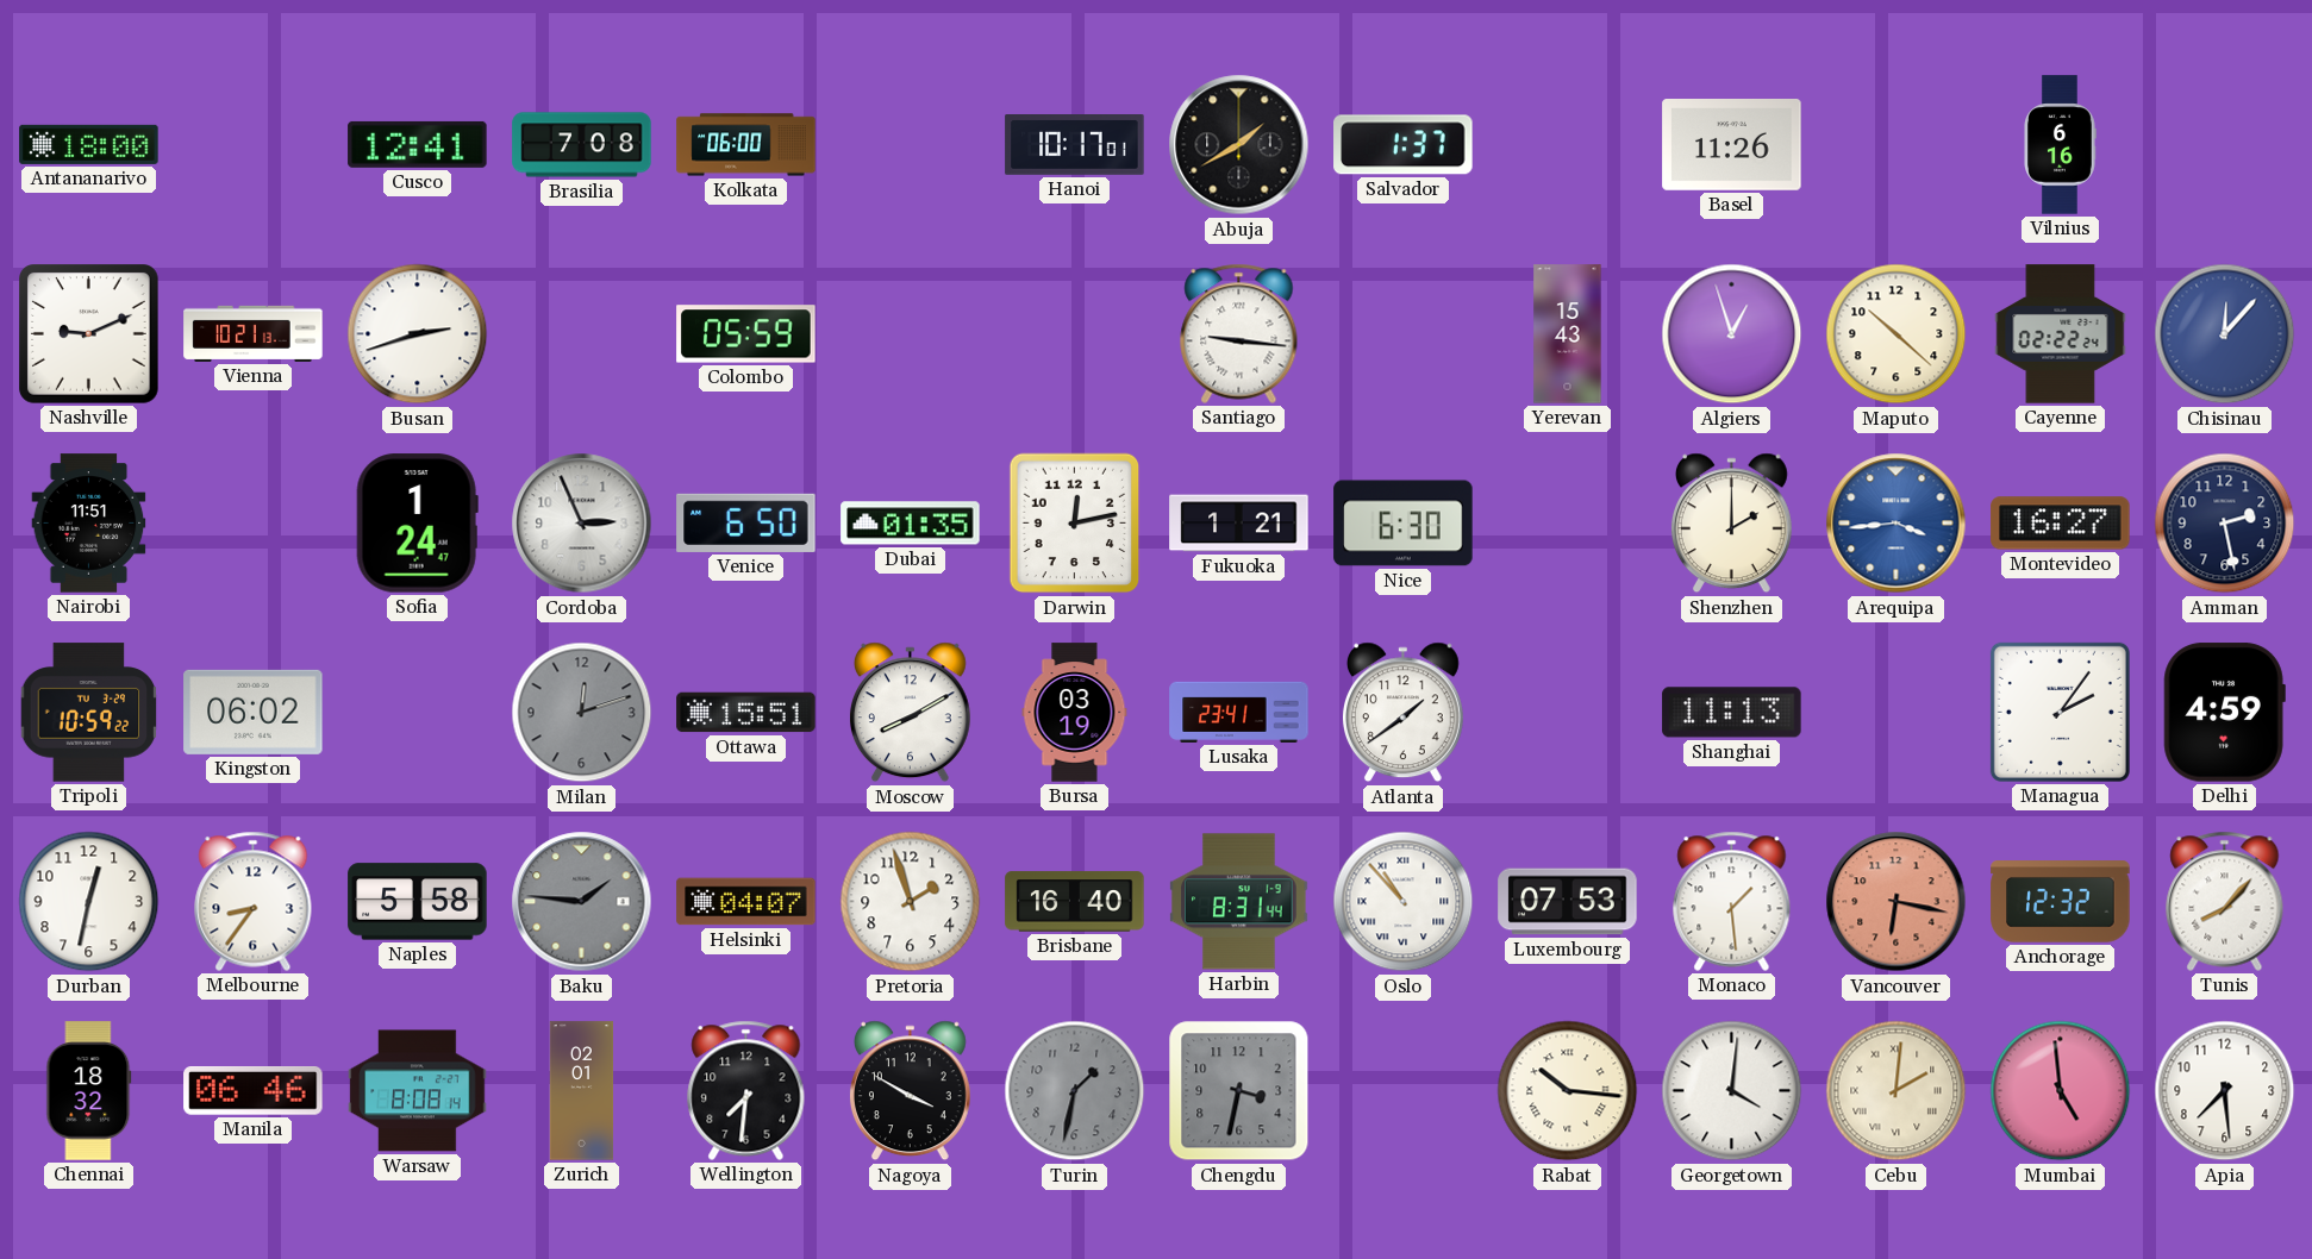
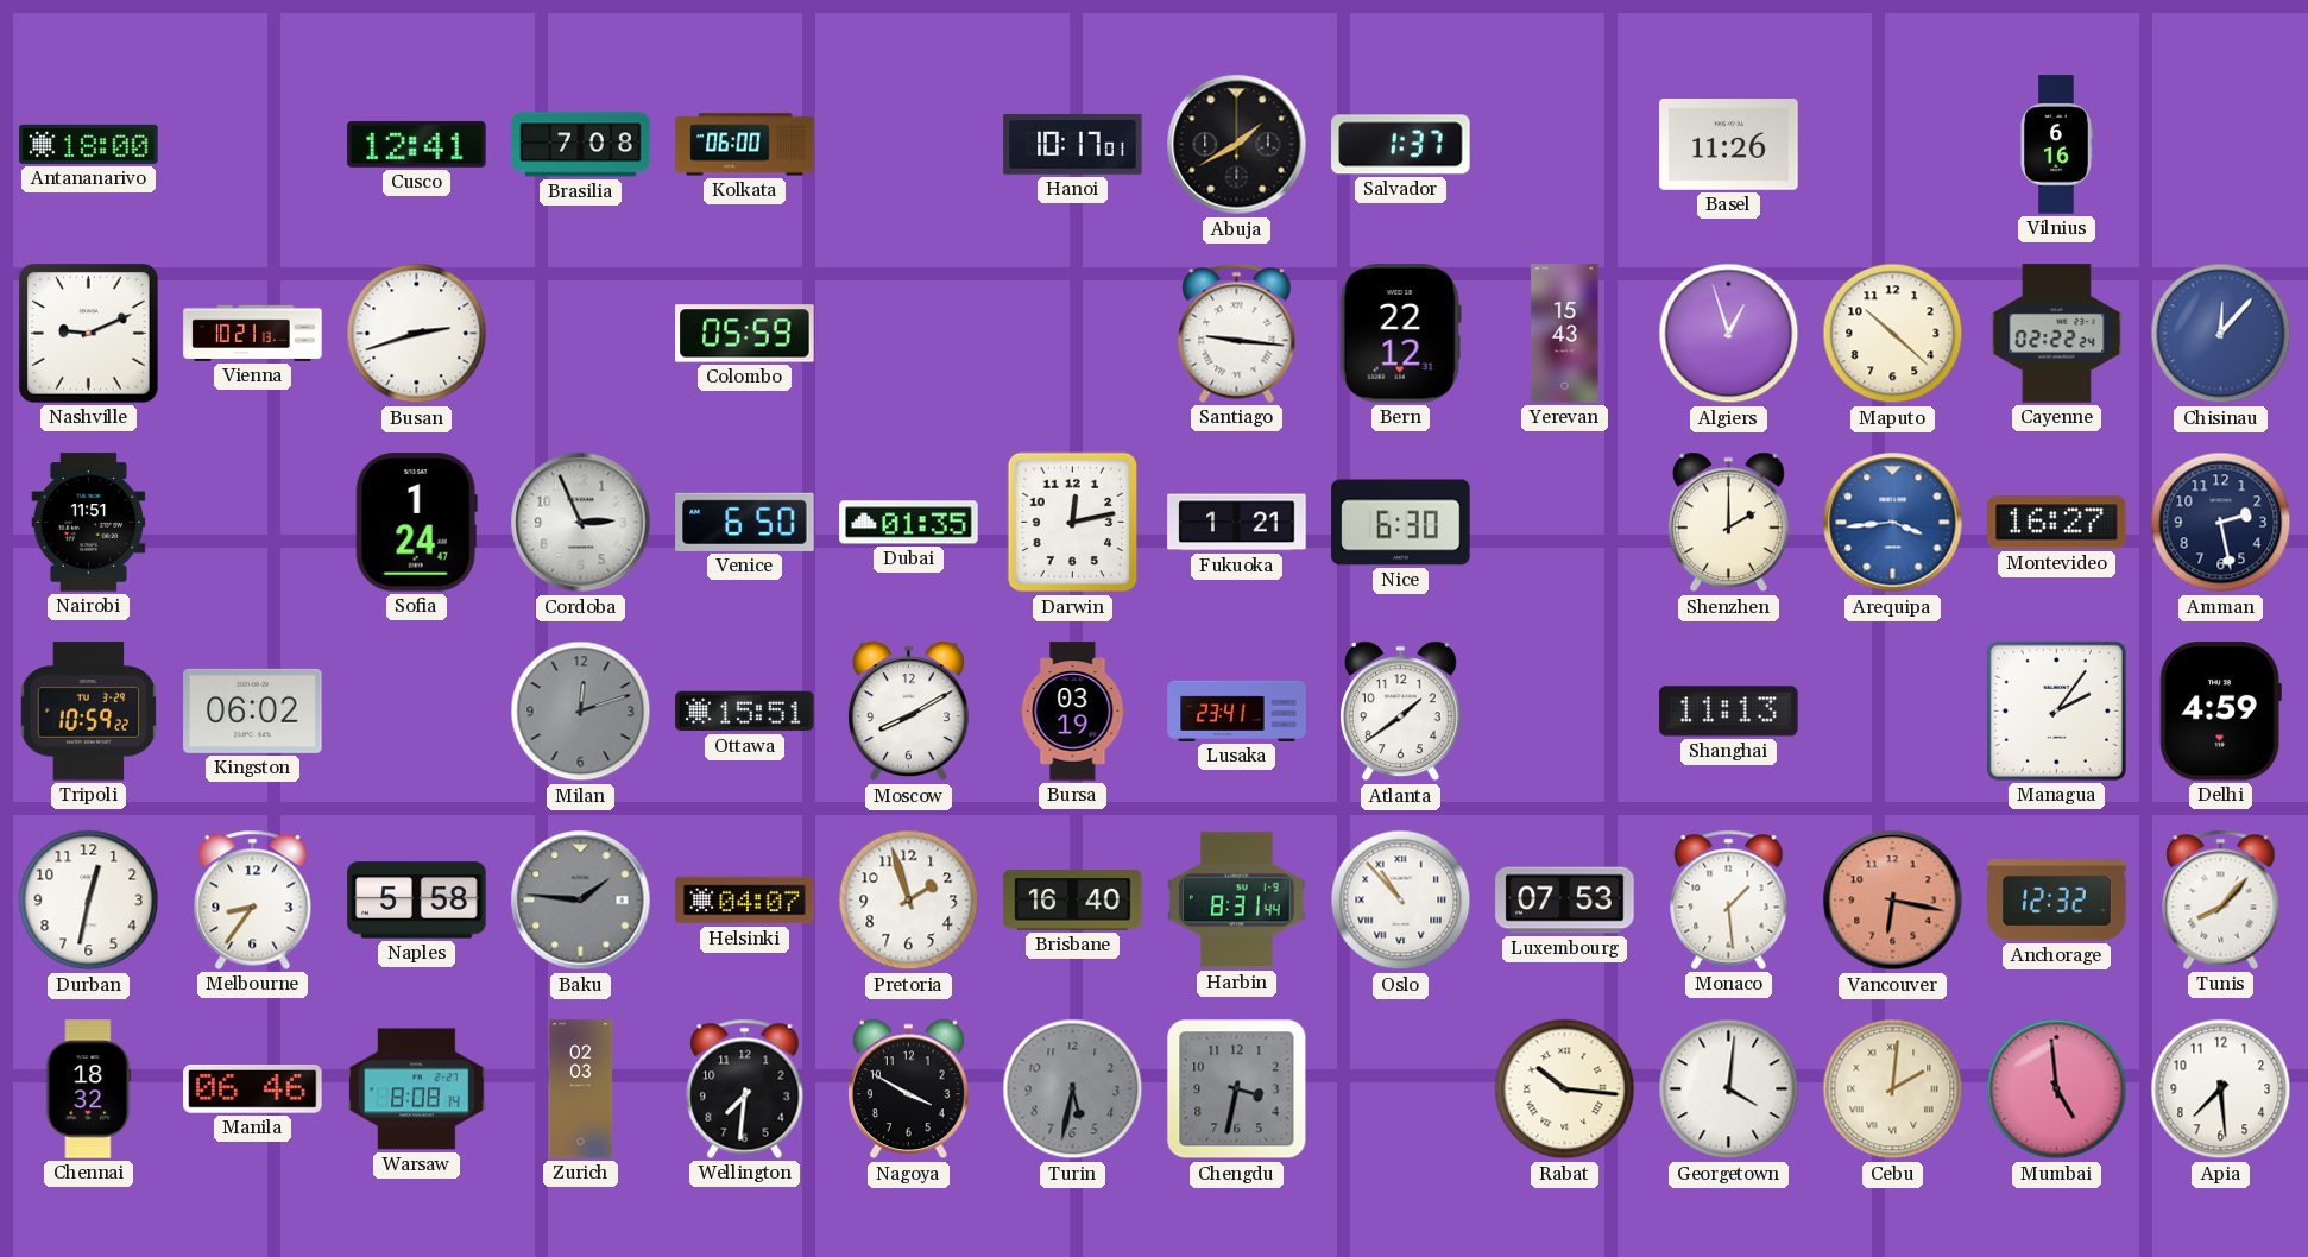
Bern: none -> 22:12 (1400, 334)
Zurich: 02:01 -> 02:03 (581, 1089)
Turin: 1:32 -> 5:32 (1073, 1089)
